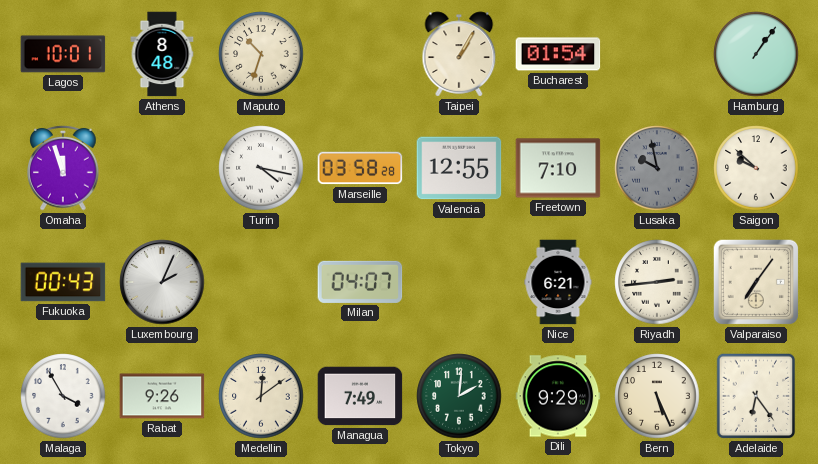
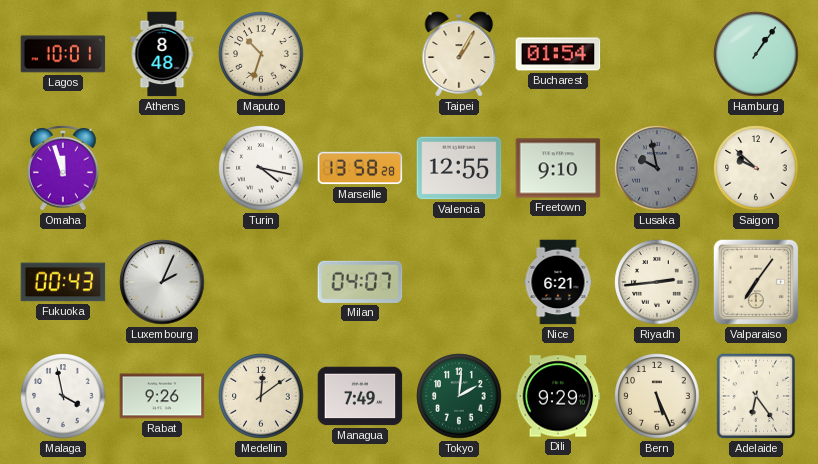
Marseille: 03:58 -> 13:58 (360, 168)
Freetown: 7:10 -> 9:10 (558, 168)
Malaga: 3:55 -> 3:58 (63, 396)
